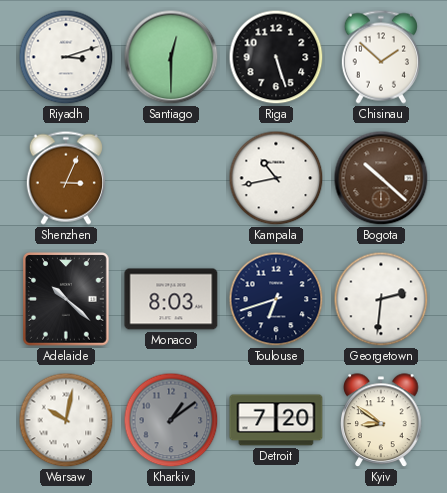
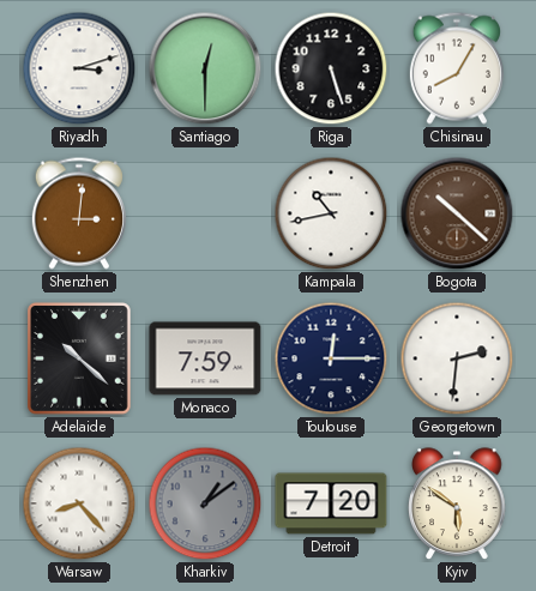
Chisinau: 1:52 -> 8:05 (457, 68)
Shenzhen: 3:04 -> 3:01 (79, 213)
Monaco: 8:03 -> 7:59 (205, 358)
Toulouse: 6:42 -> 12:15 (331, 358)
Warsaw: 10:02 -> 8:23 (79, 503)
Kyiv: 8:51 -> 5:51 (457, 503)
